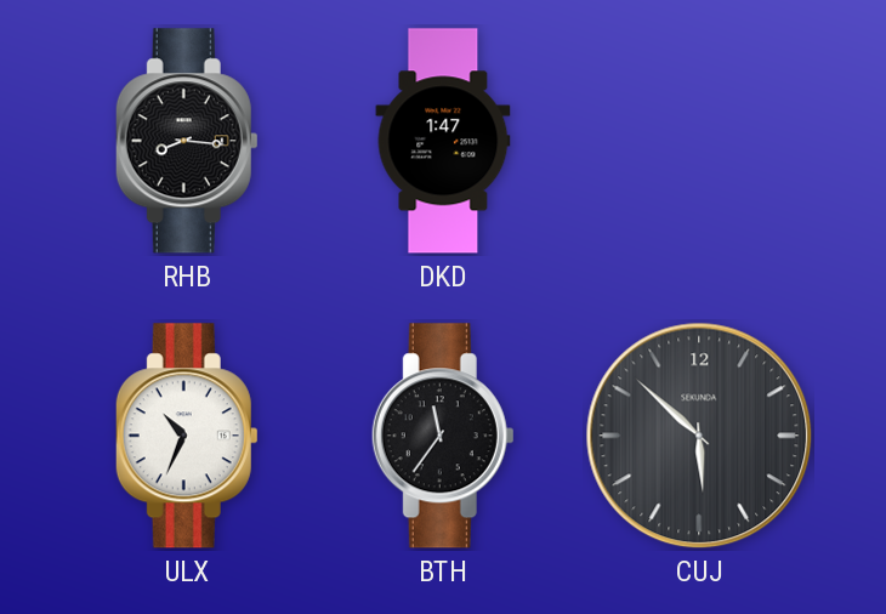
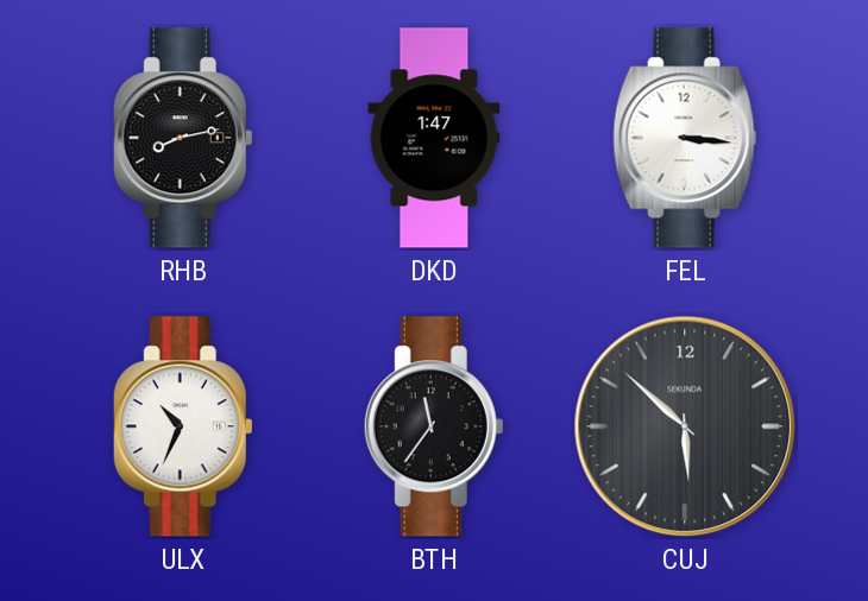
RHB: 8:16 -> 8:13 (183, 138)
FEL: none -> 3:16 (685, 138)
